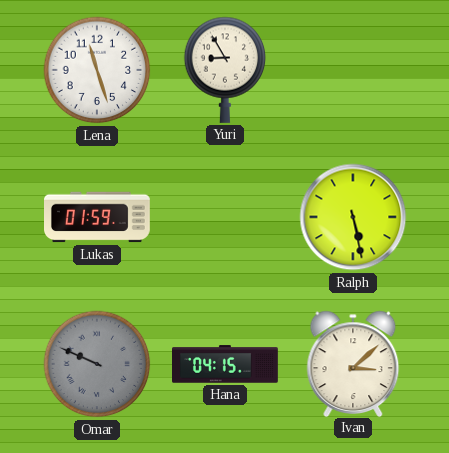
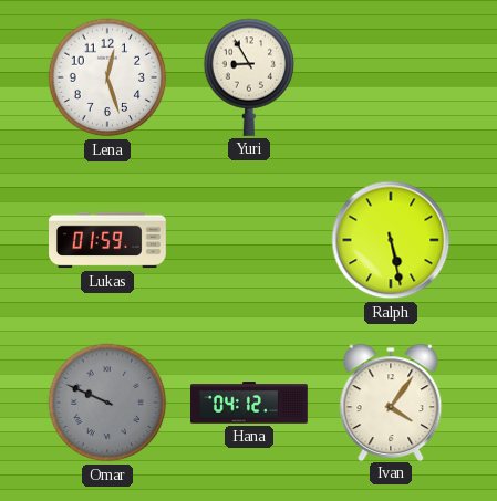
Lena: 11:27 -> 12:27 (107, 77)
Hana: 04:15 -> 04:12 (250, 403)
Ivan: 3:08 -> 4:06 (391, 401)
